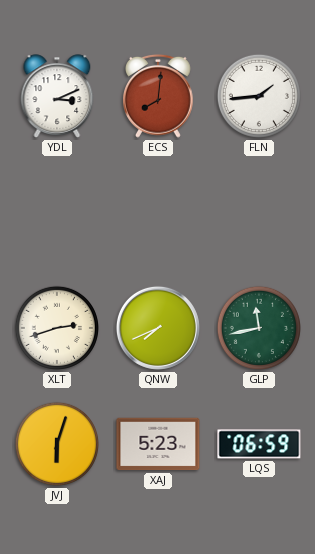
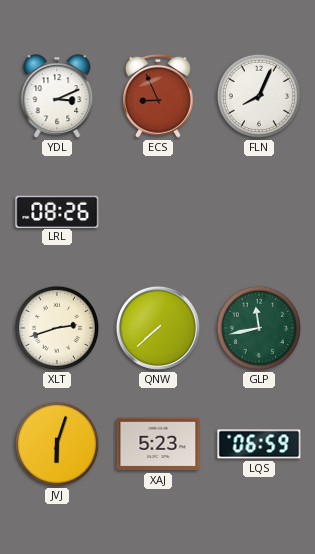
ECS: 8:01 -> 8:56 (159, 96)
FLN: 1:44 -> 8:04 (259, 96)
LRL: none -> 08:26 (57, 211)
QNW: 7:41 -> 7:38 (158, 328)
